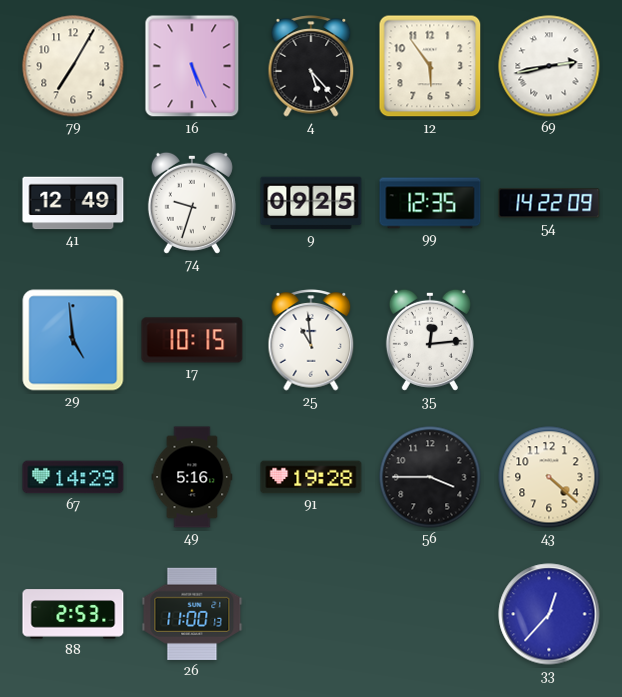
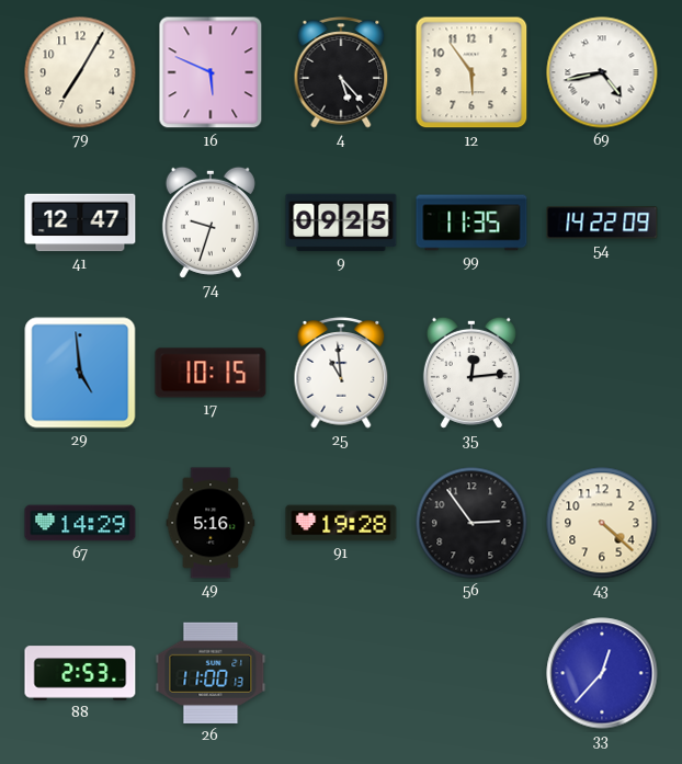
16: 5:26 -> 5:49 (211, 72)
69: 2:43 -> 4:43 (602, 72)
41: 12:49 -> 12:47 (80, 223)
99: 12:35 -> 11:35 (471, 223)
56: 3:45 -> 2:54 (471, 523)
